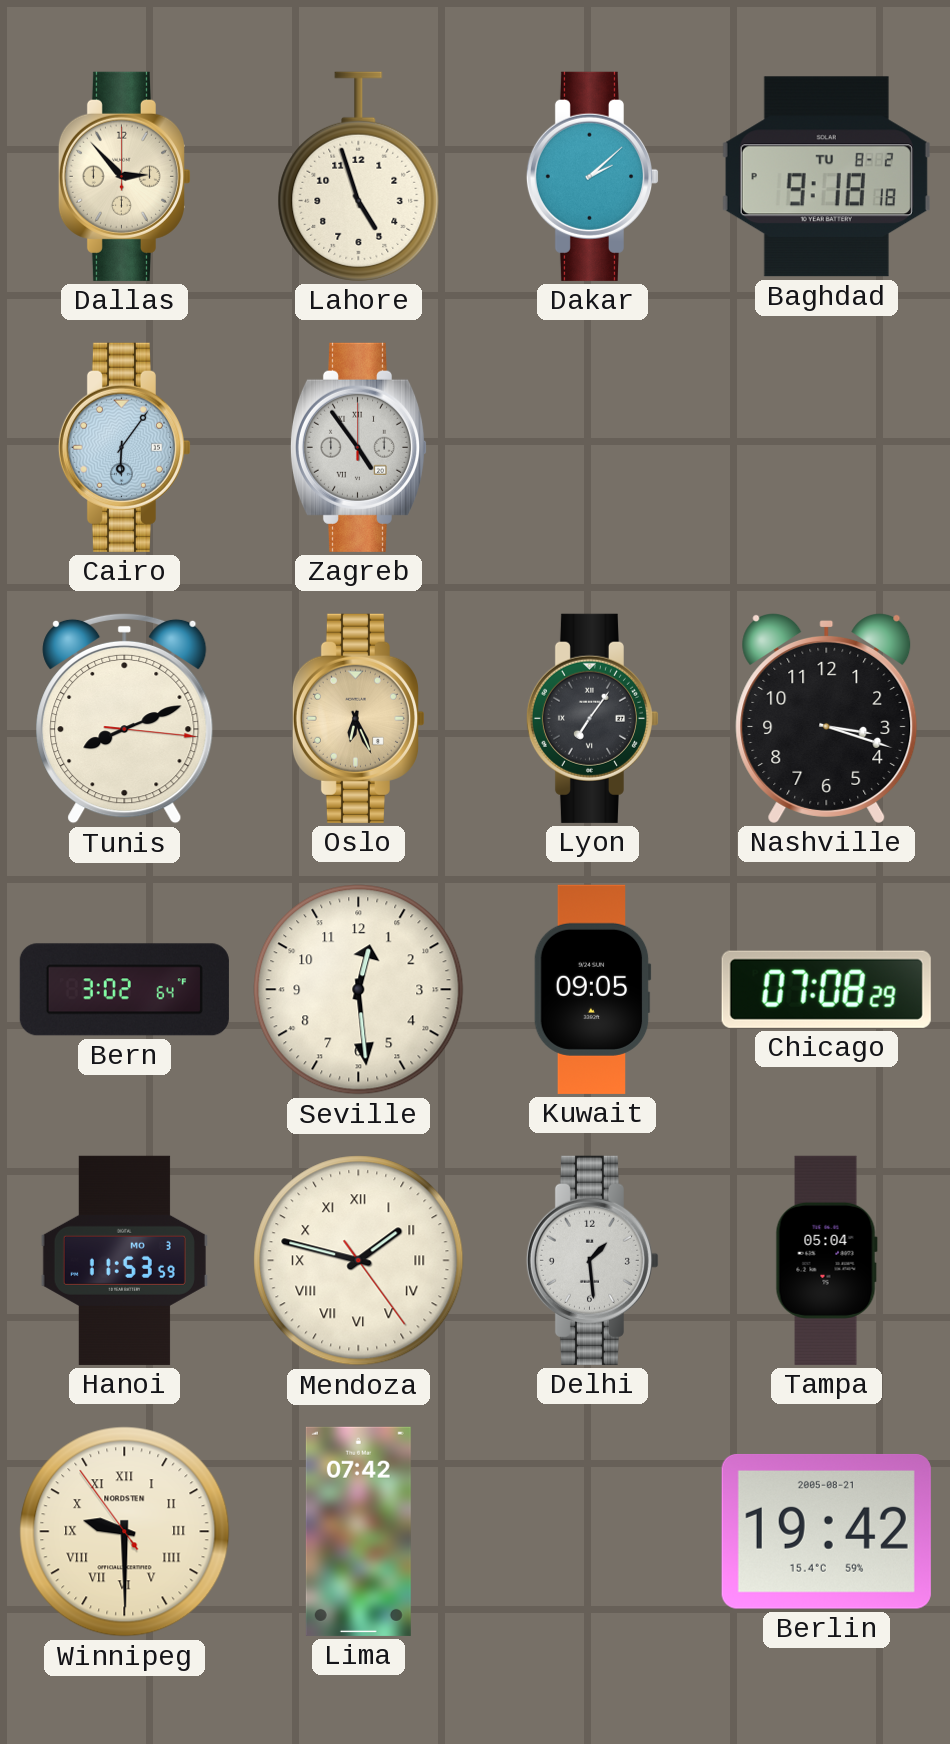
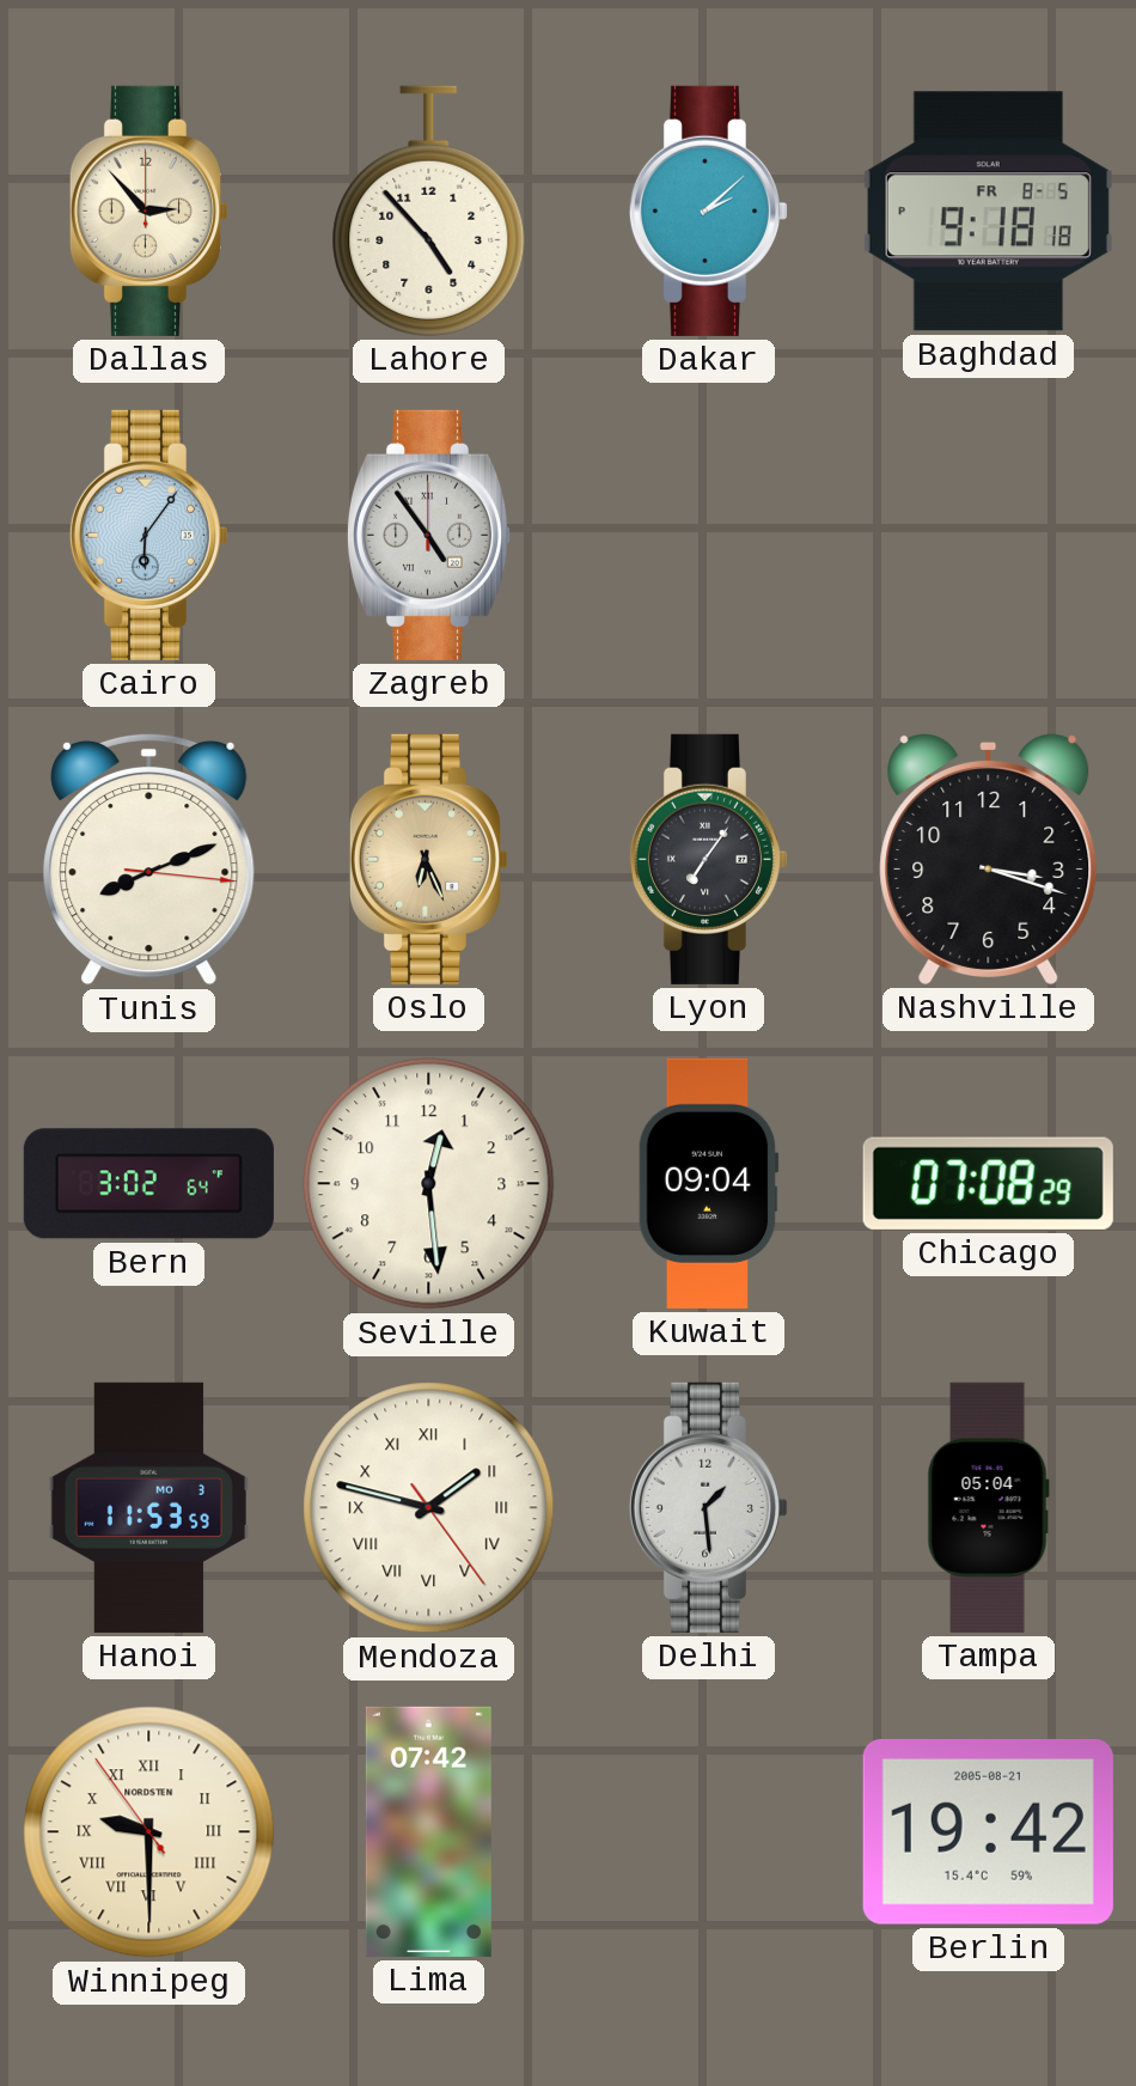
Lahore: 4:57 -> 4:53 (429, 211)
Baghdad date: TU 8-2 -> FR 8-5 (988, 212)
Kuwait: 09:05 -> 09:04 (708, 1183)
